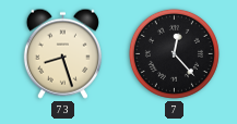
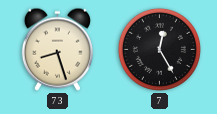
7: 12:23 -> 12:25 (159, 49)
